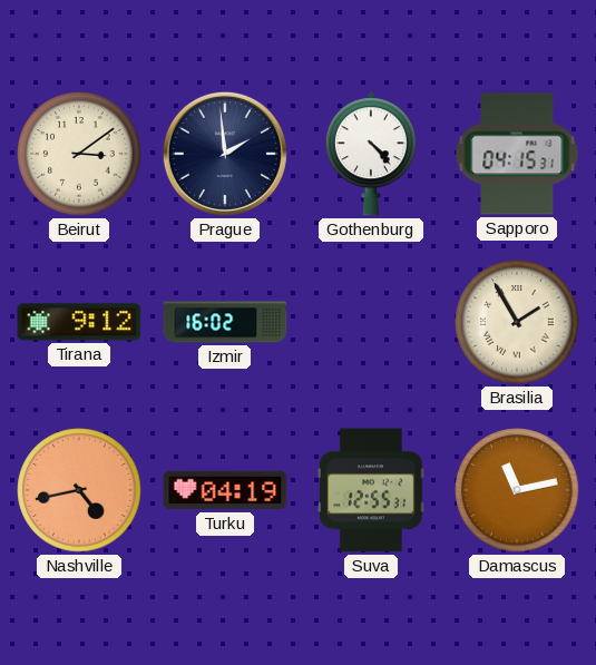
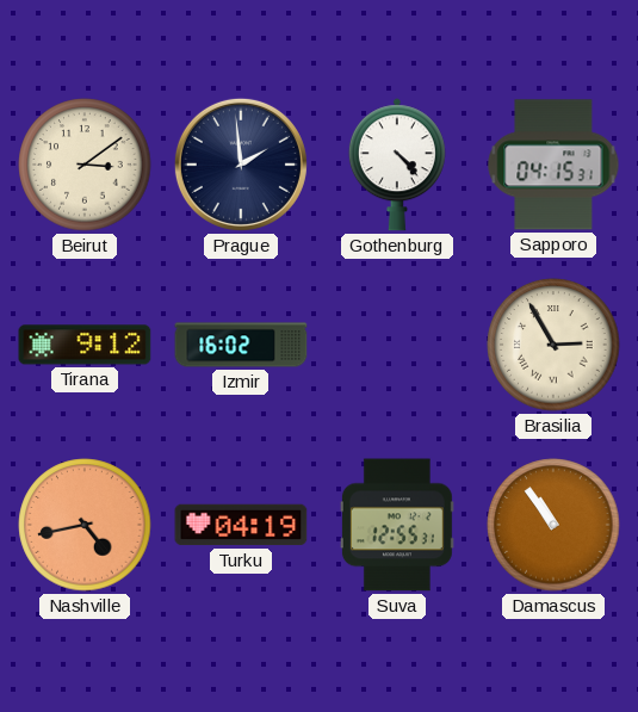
Brasilia: 1:55 -> 2:55 (553, 345)
Damascus: 11:13 -> 10:54 (553, 525)
